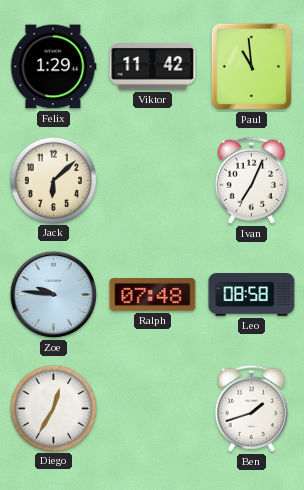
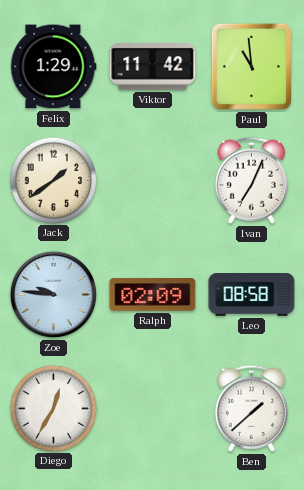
Jack: 6:08 -> 1:39 (53, 180)
Ralph: 07:48 -> 02:09 (153, 295)
Ben: 1:42 -> 1:38 (251, 408)
